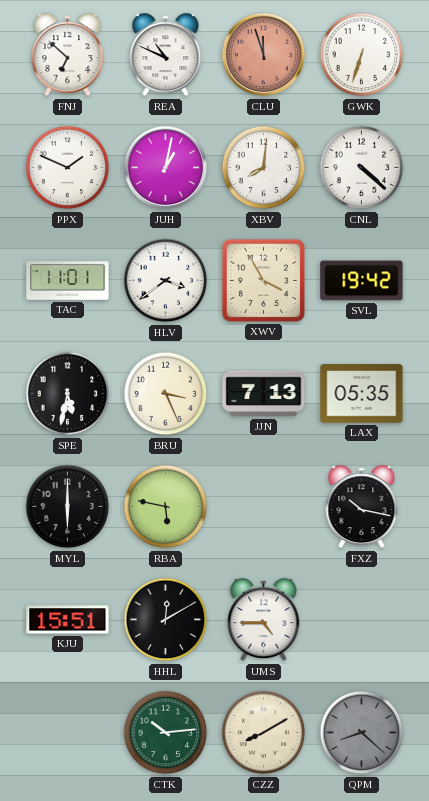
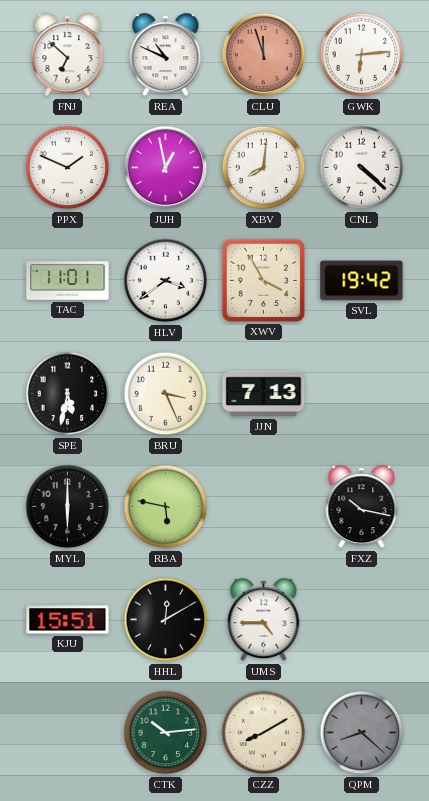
GWK: 6:33 -> 6:14 (362, 55)
JUH: 1:02 -> 12:58 (166, 168)
LAX: 05:35 -> none (362, 394)
